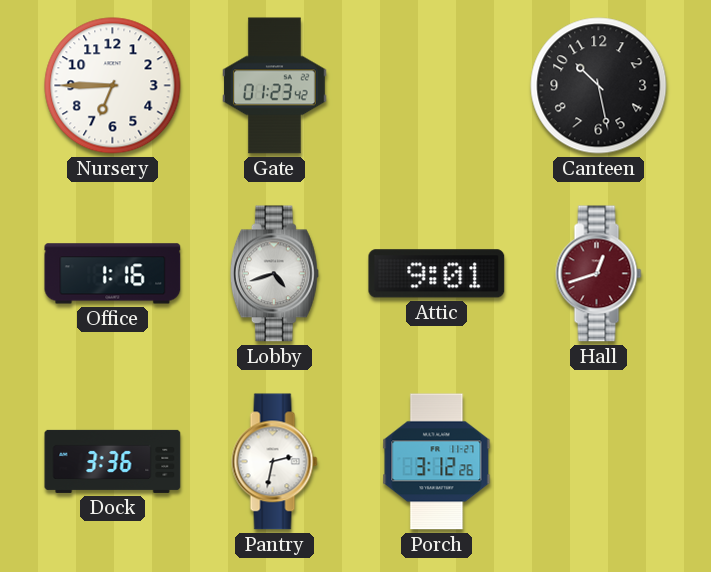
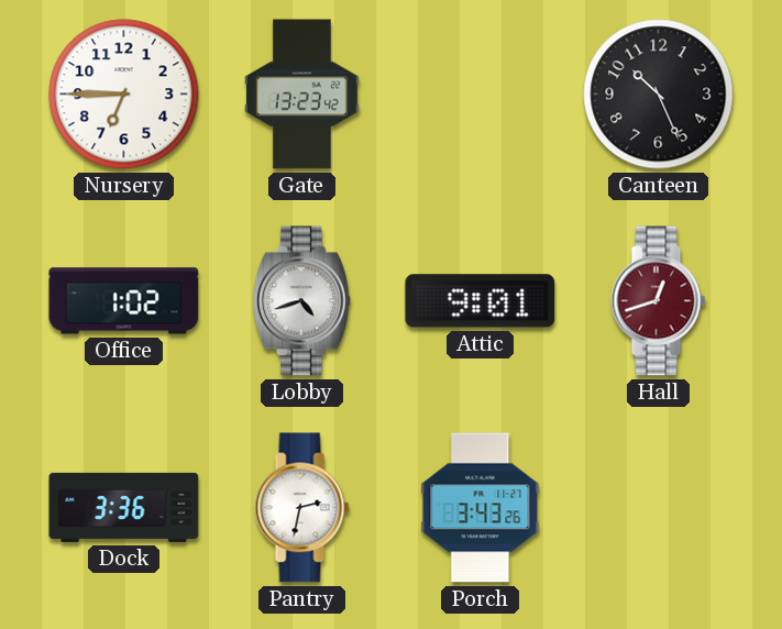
Gate: 01:23 -> 13:23 (302, 95)
Canteen: 10:28 -> 10:26 (659, 95)
Office: 1:16 -> 1:02 (124, 301)
Porch: 3:12 -> 3:43 (481, 508)
